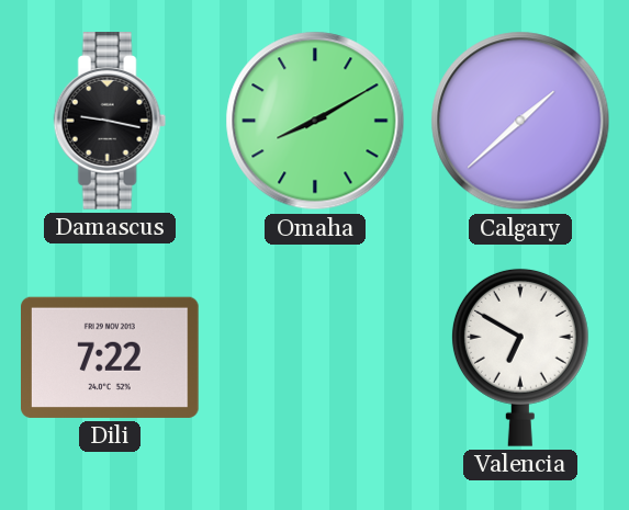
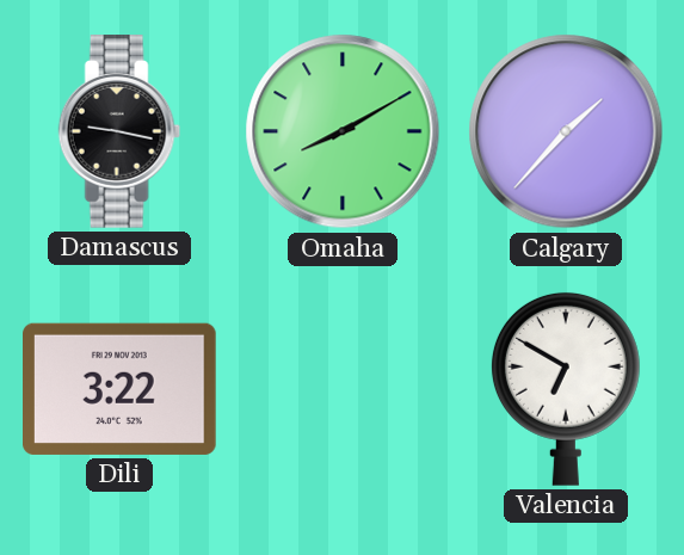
Calgary: 1:38 -> 1:37 (566, 131)
Dili: 7:22 -> 3:22 (121, 389)
